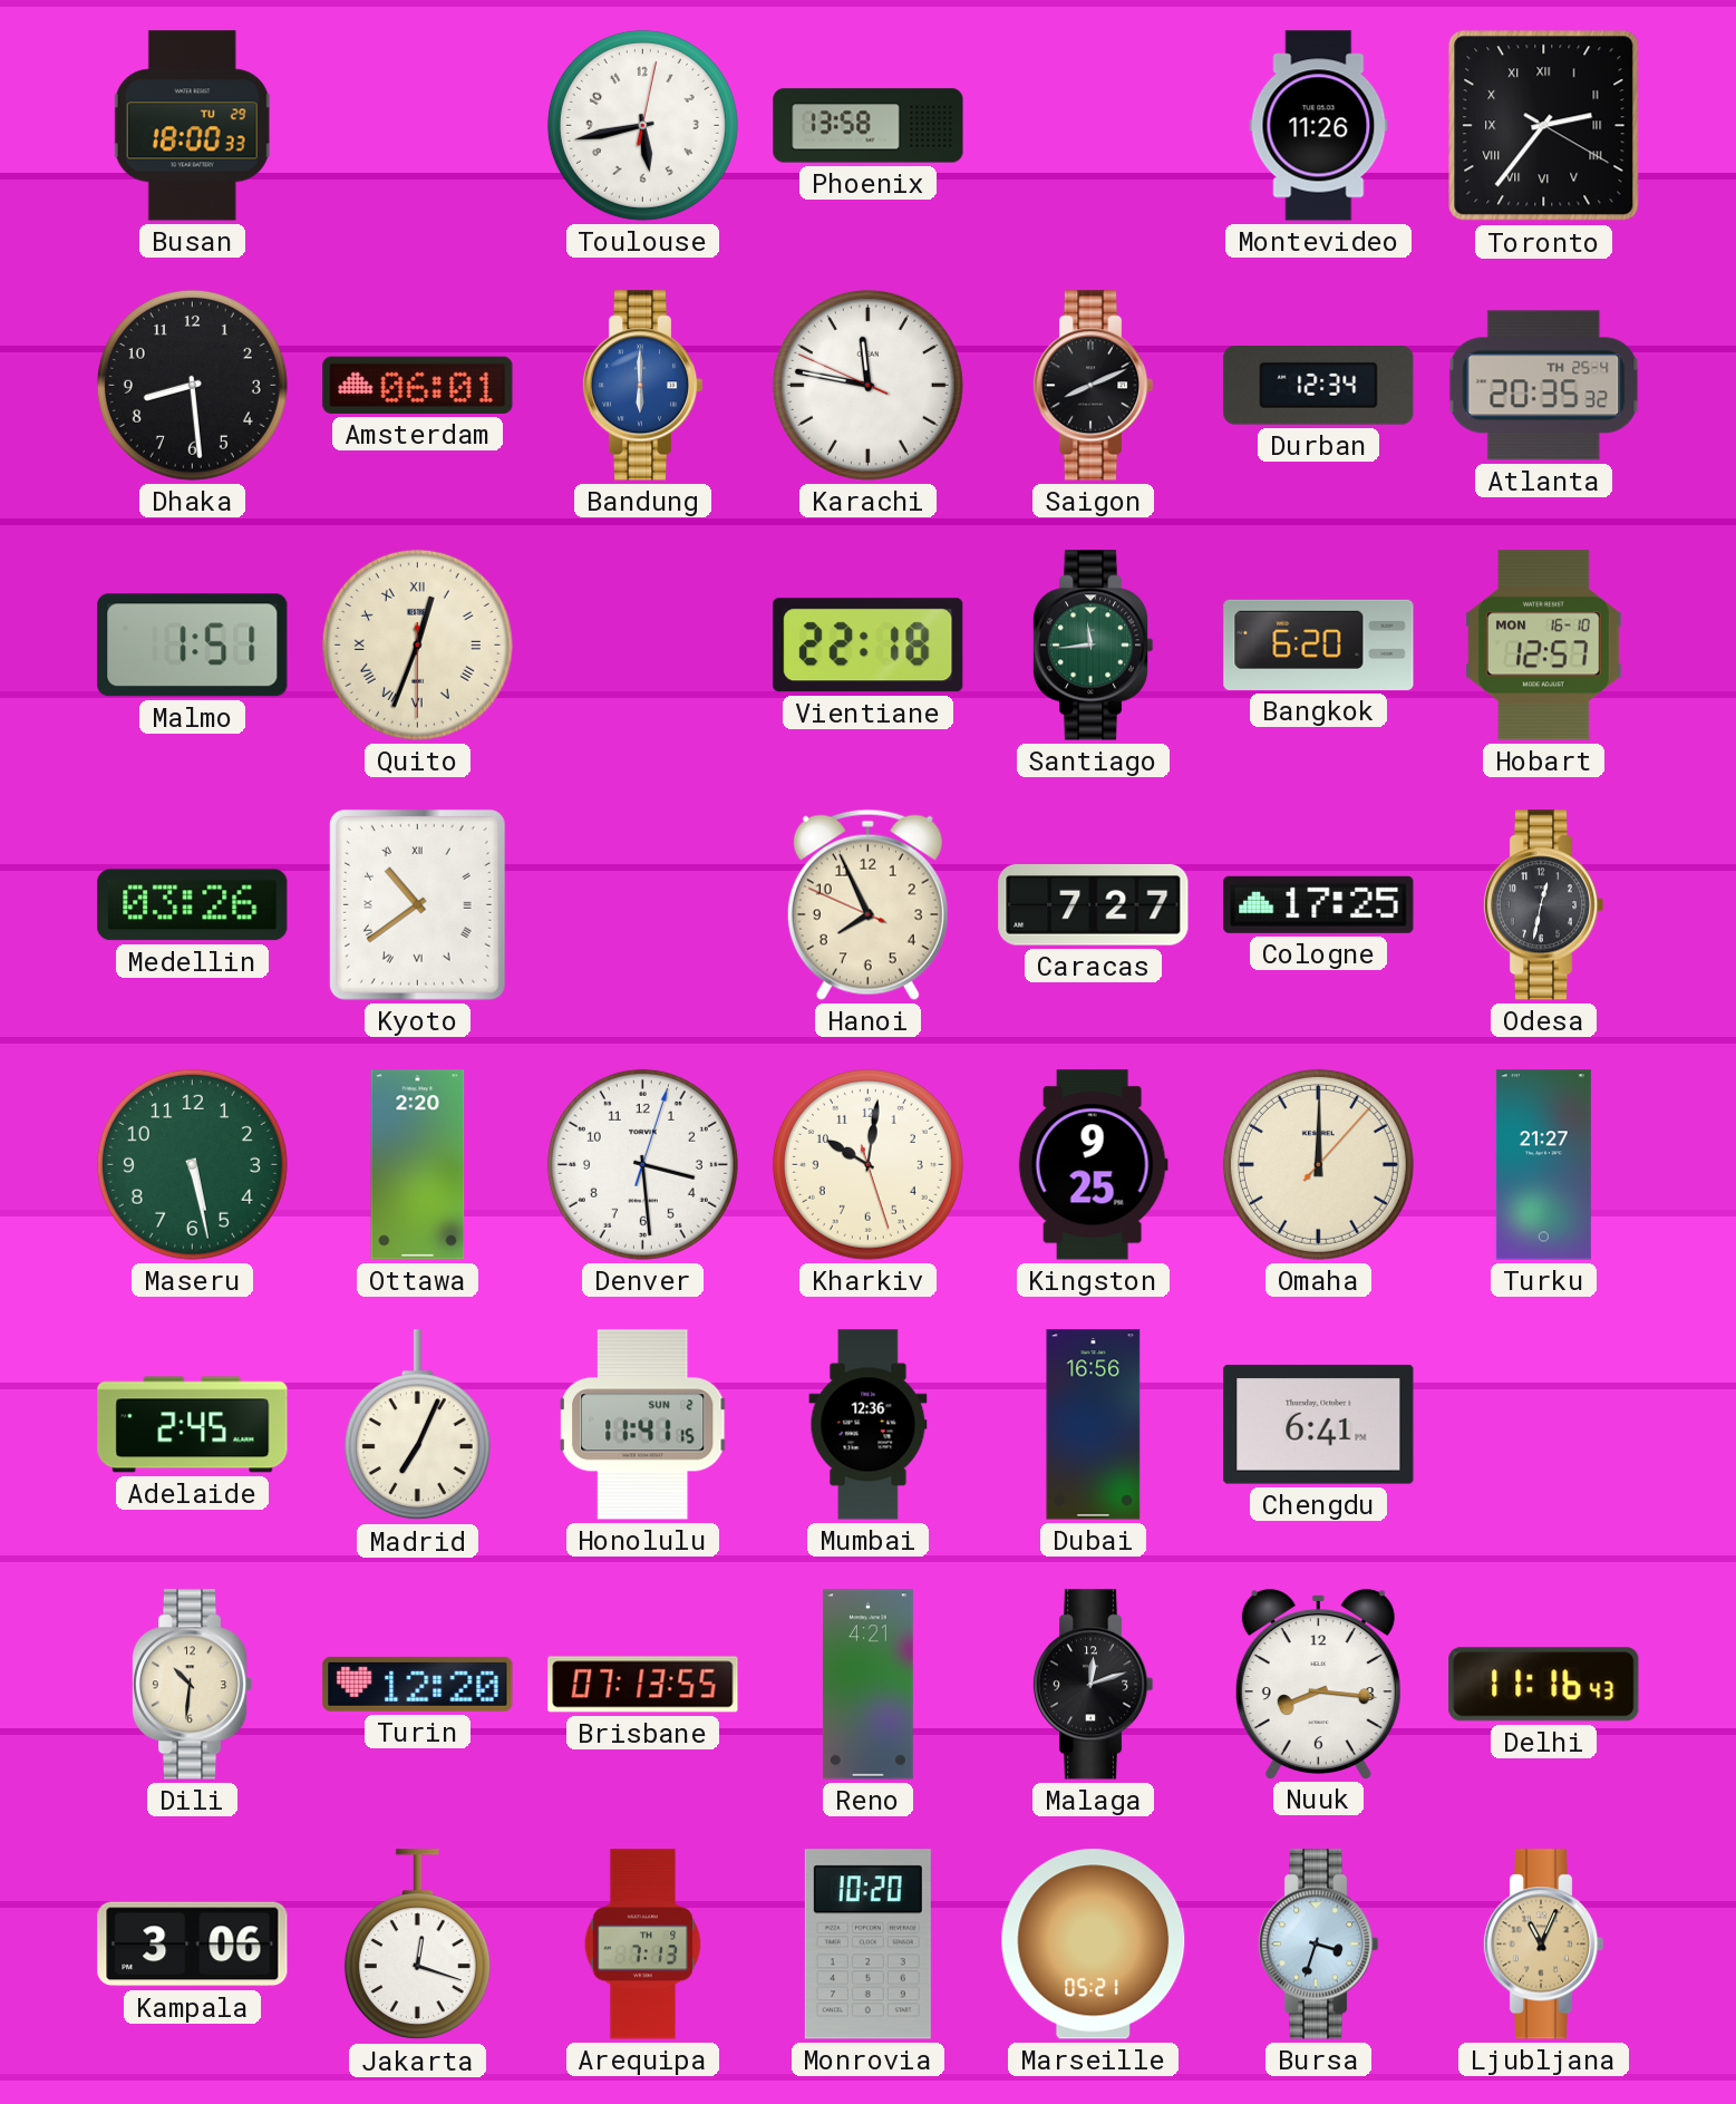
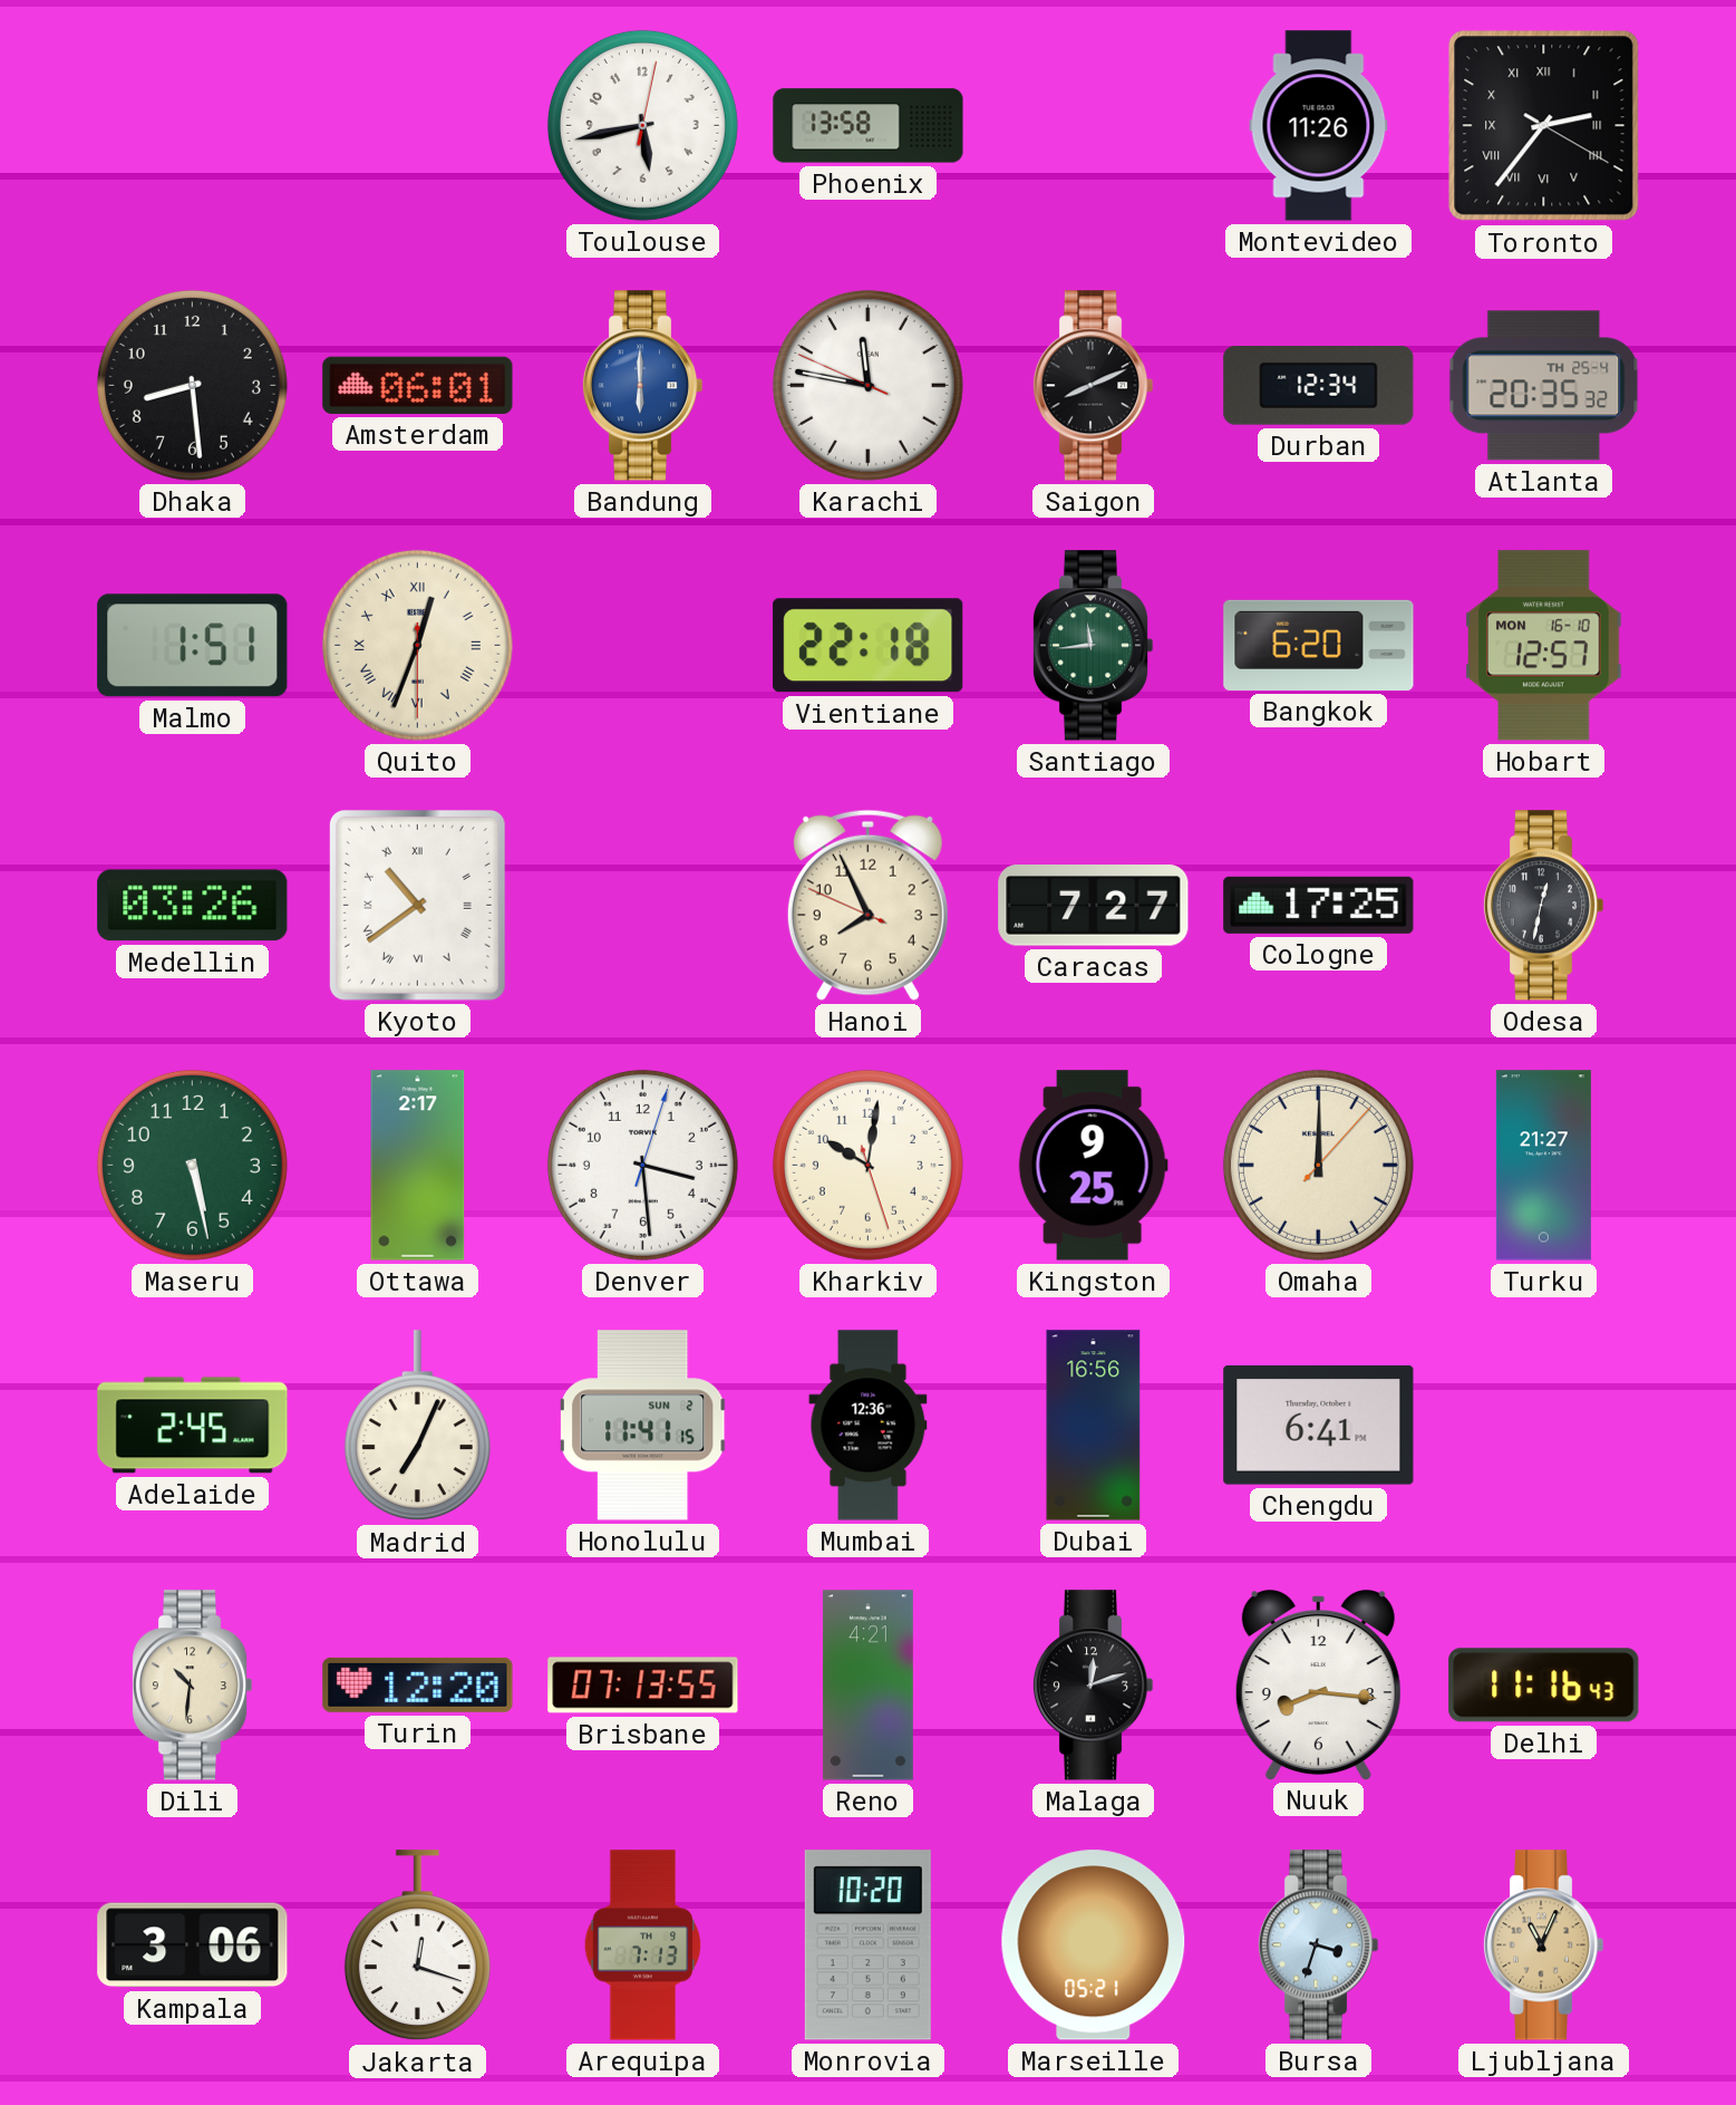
Busan: 18:00 -> none (192, 126)
Ottawa: 2:20 -> 2:17 (418, 1166)
